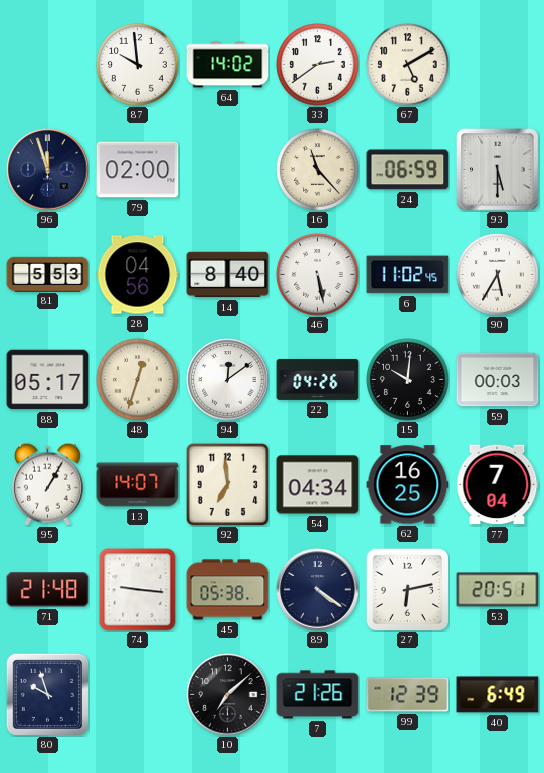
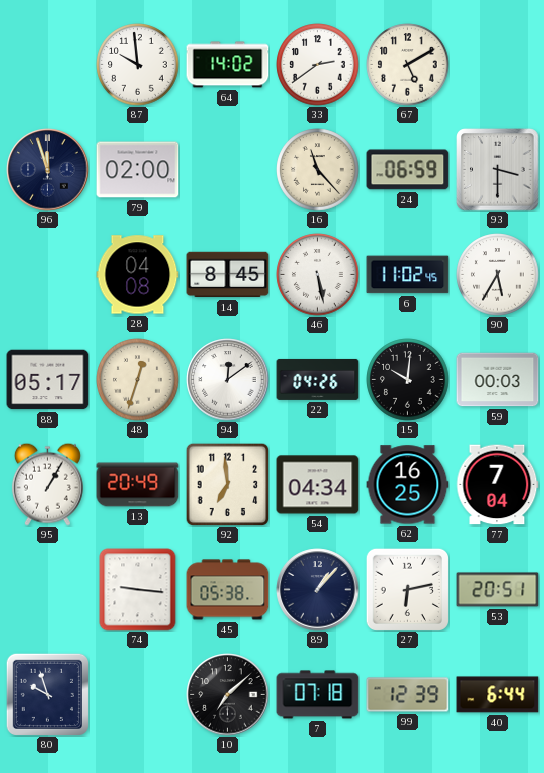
93: 5:30 -> 3:30 (498, 170)
81: 5:53 -> none (48, 274)
28: 04:56 -> 04:08 (138, 275)
14: 8:40 -> 8:45 (228, 275)
13: 14:07 -> 20:49 (138, 485)
71: 21:48 -> none (48, 590)
89: 4:21 -> 1:07 (318, 590)
7: 21:26 -> 07:18 (318, 695)
40: 6:49 -> 6:44 (498, 695)
